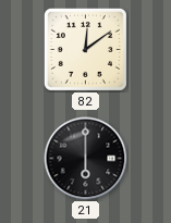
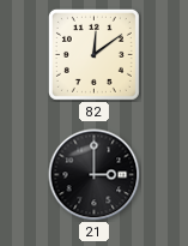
21: 6:00 -> 3:00 (95, 175)
